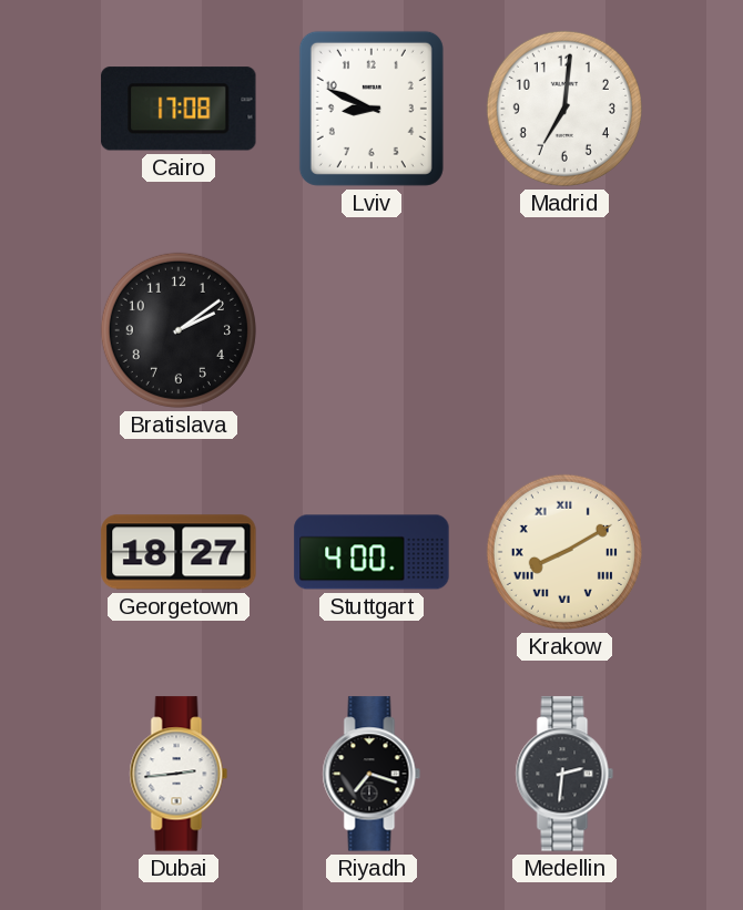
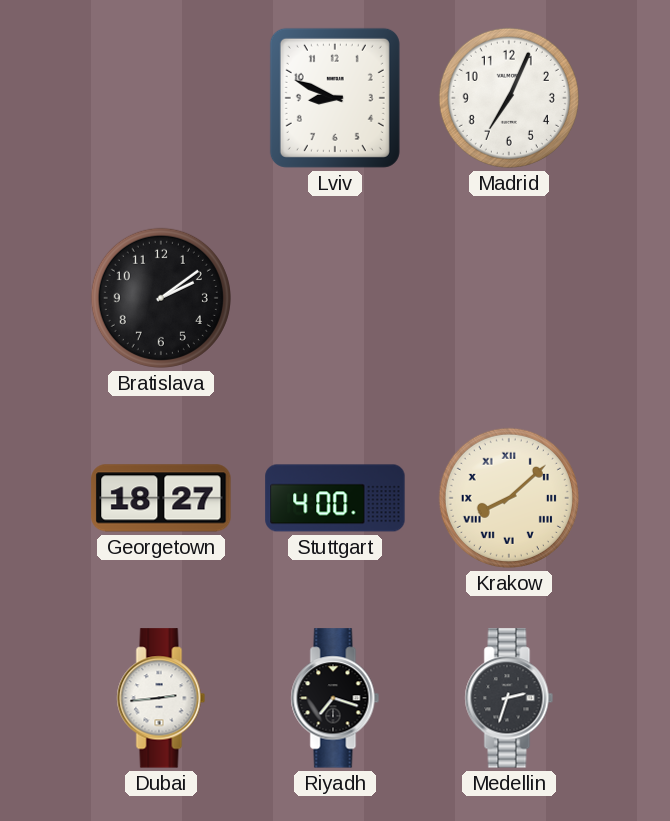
Cairo: 17:08 -> none (179, 109)
Madrid: 7:01 -> 7:04 (509, 98)
Krakow: 8:10 -> 8:08 (509, 498)
Medellin: 2:31 -> 2:33 (509, 698)
